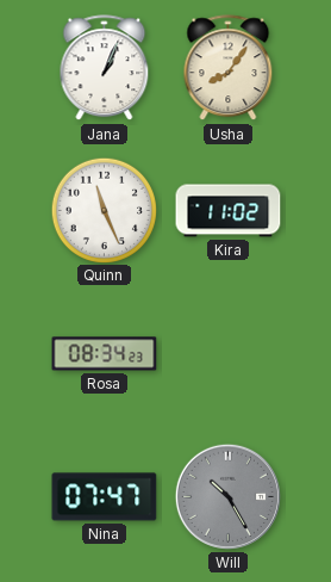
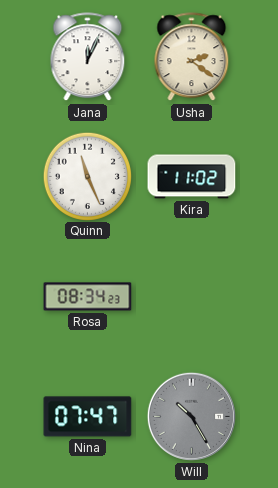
Jana: 1:04 -> 12:04 (88, 57)
Usha: 8:06 -> 2:21 (192, 57)
